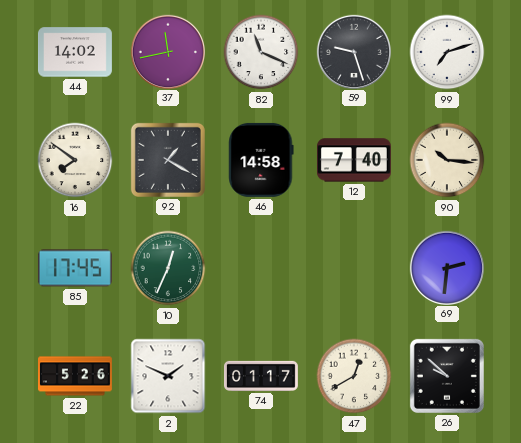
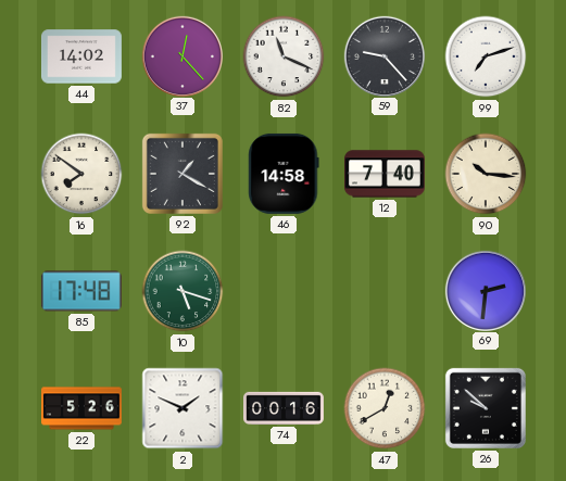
37: 11:43 -> 12:23 (181, 55)
59: 9:27 -> 9:23 (383, 55)
85: 17:45 -> 17:48 (81, 291)
10: 12:34 -> 5:18 (183, 291)
74: 01:17 -> 00:16 (285, 408)
